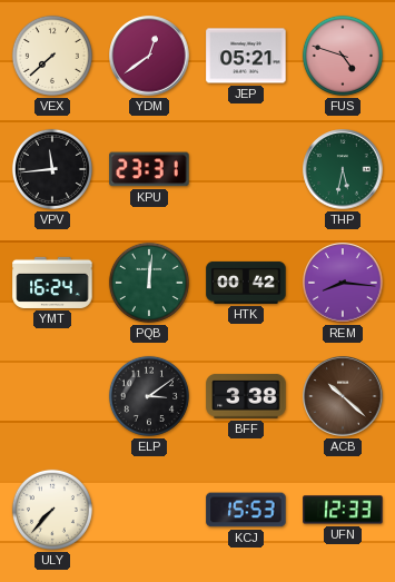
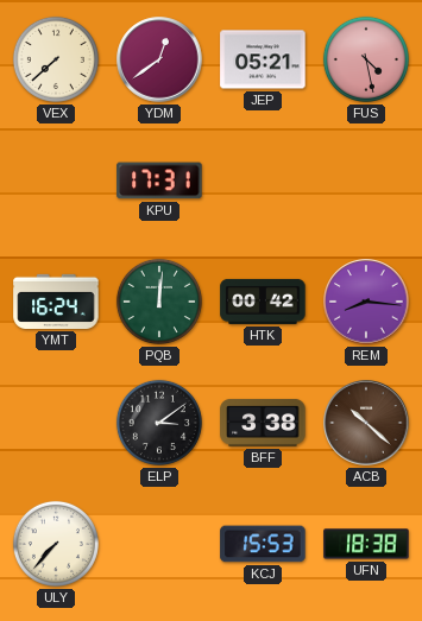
FUS: 4:48 -> 4:28 (366, 59)
VPV: 11:44 -> none (52, 169)
KPU: 23:31 -> 17:31 (159, 180)
THP: 5:32 -> none (343, 169)
UFN: 12:33 -> 18:38 (366, 544)
